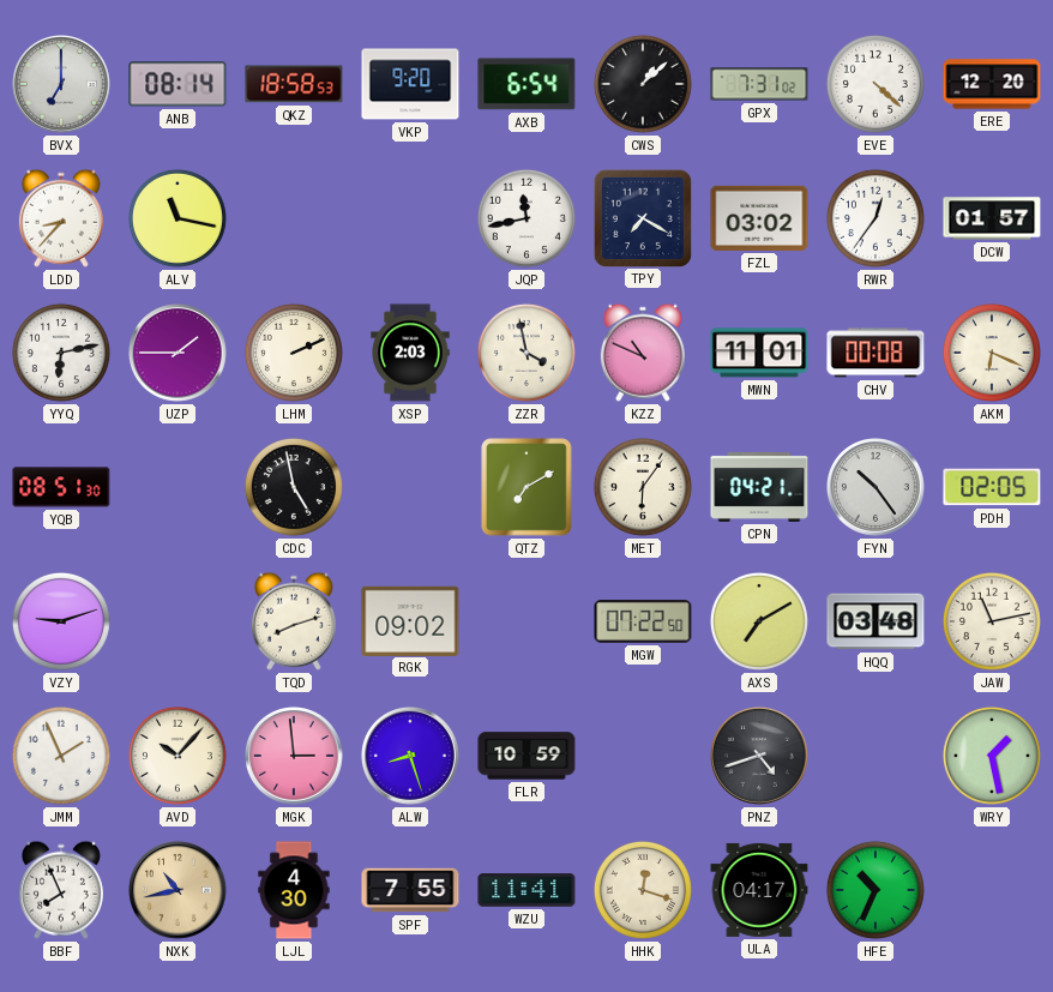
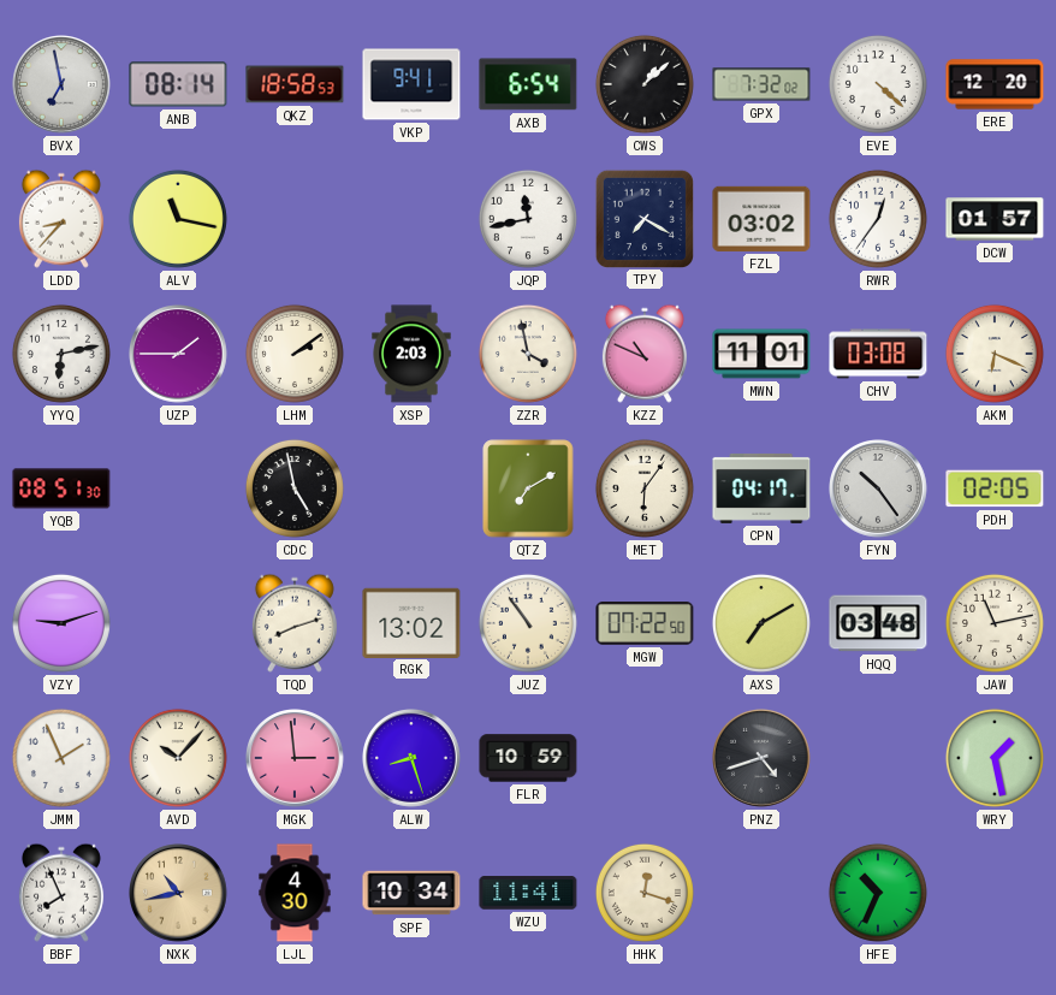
BVX: 7:00 -> 6:58 (63, 85)
VKP: 9:20 -> 9:41 (411, 84)
GPX: 7:31 -> 7:32 (761, 84)
LHM: 2:11 -> 2:09 (295, 354)
CHV: 00:08 -> 03:08 (878, 354)
CPN: 04:21 -> 04:17 (761, 488)
RGK: 09:02 -> 13:02 (411, 622)
JUZ: none -> 10:54 (528, 623)
SPF: 7:55 -> 10:34 (411, 893)
ULA: 04:17 -> none (759, 890)
